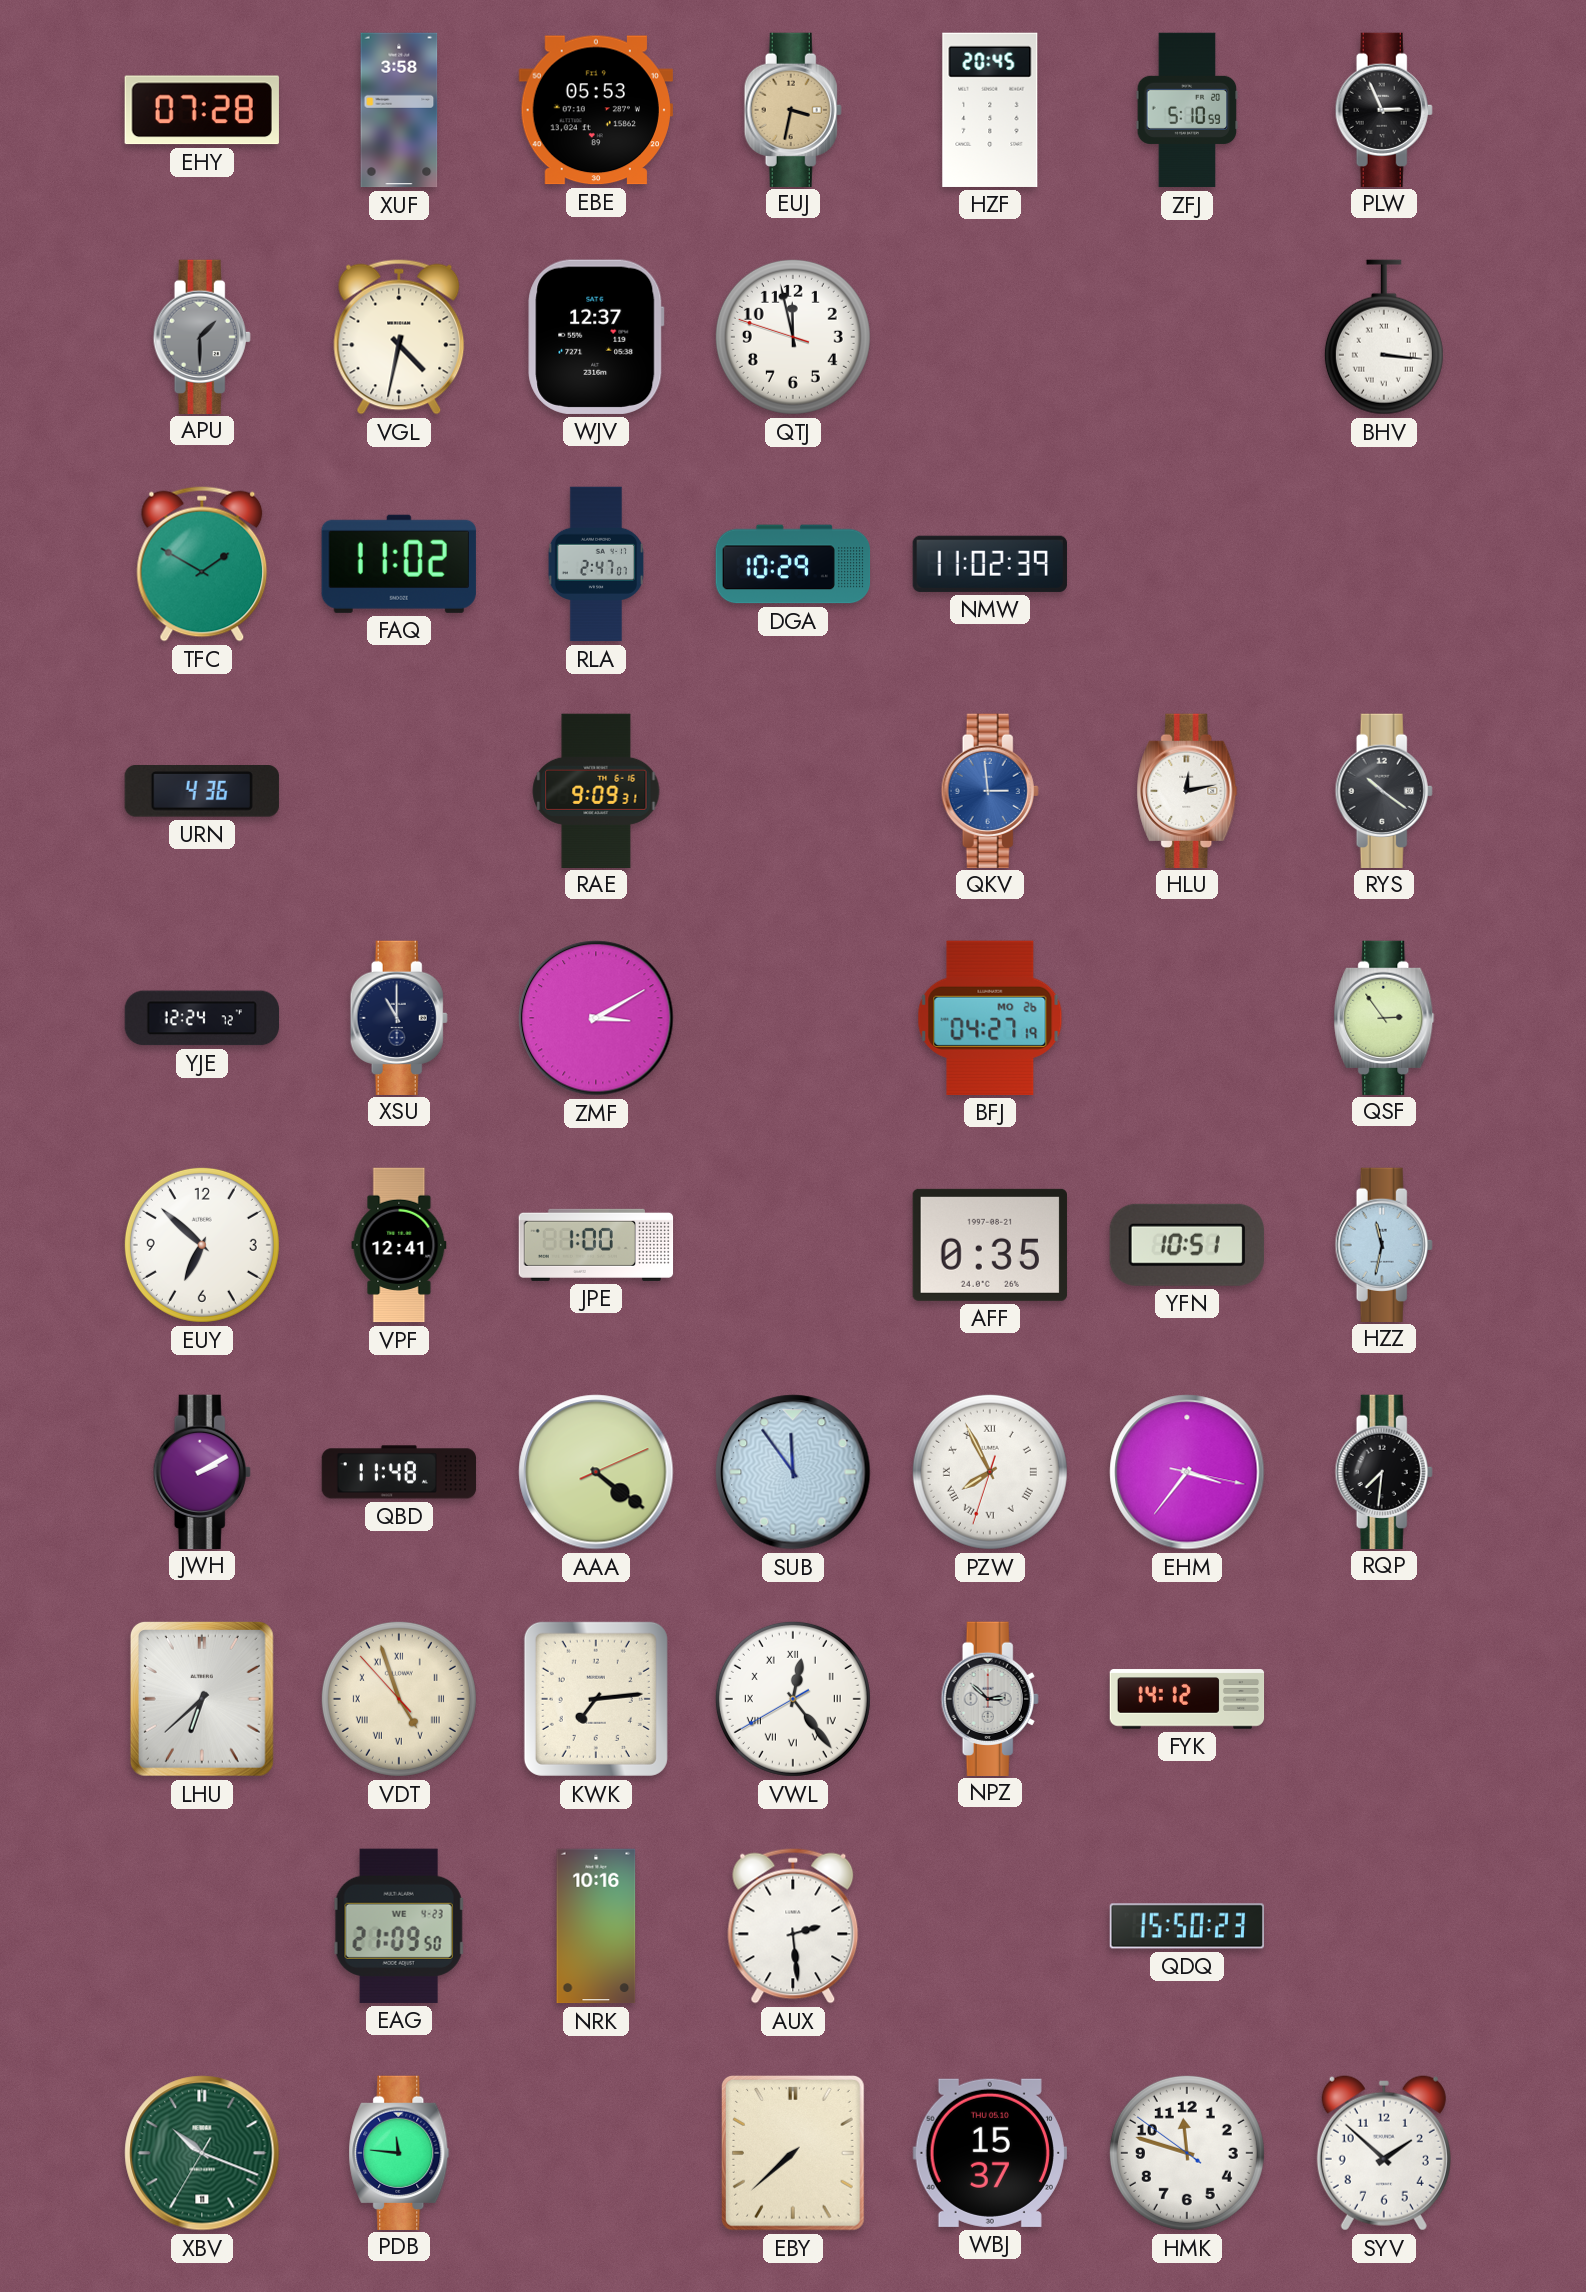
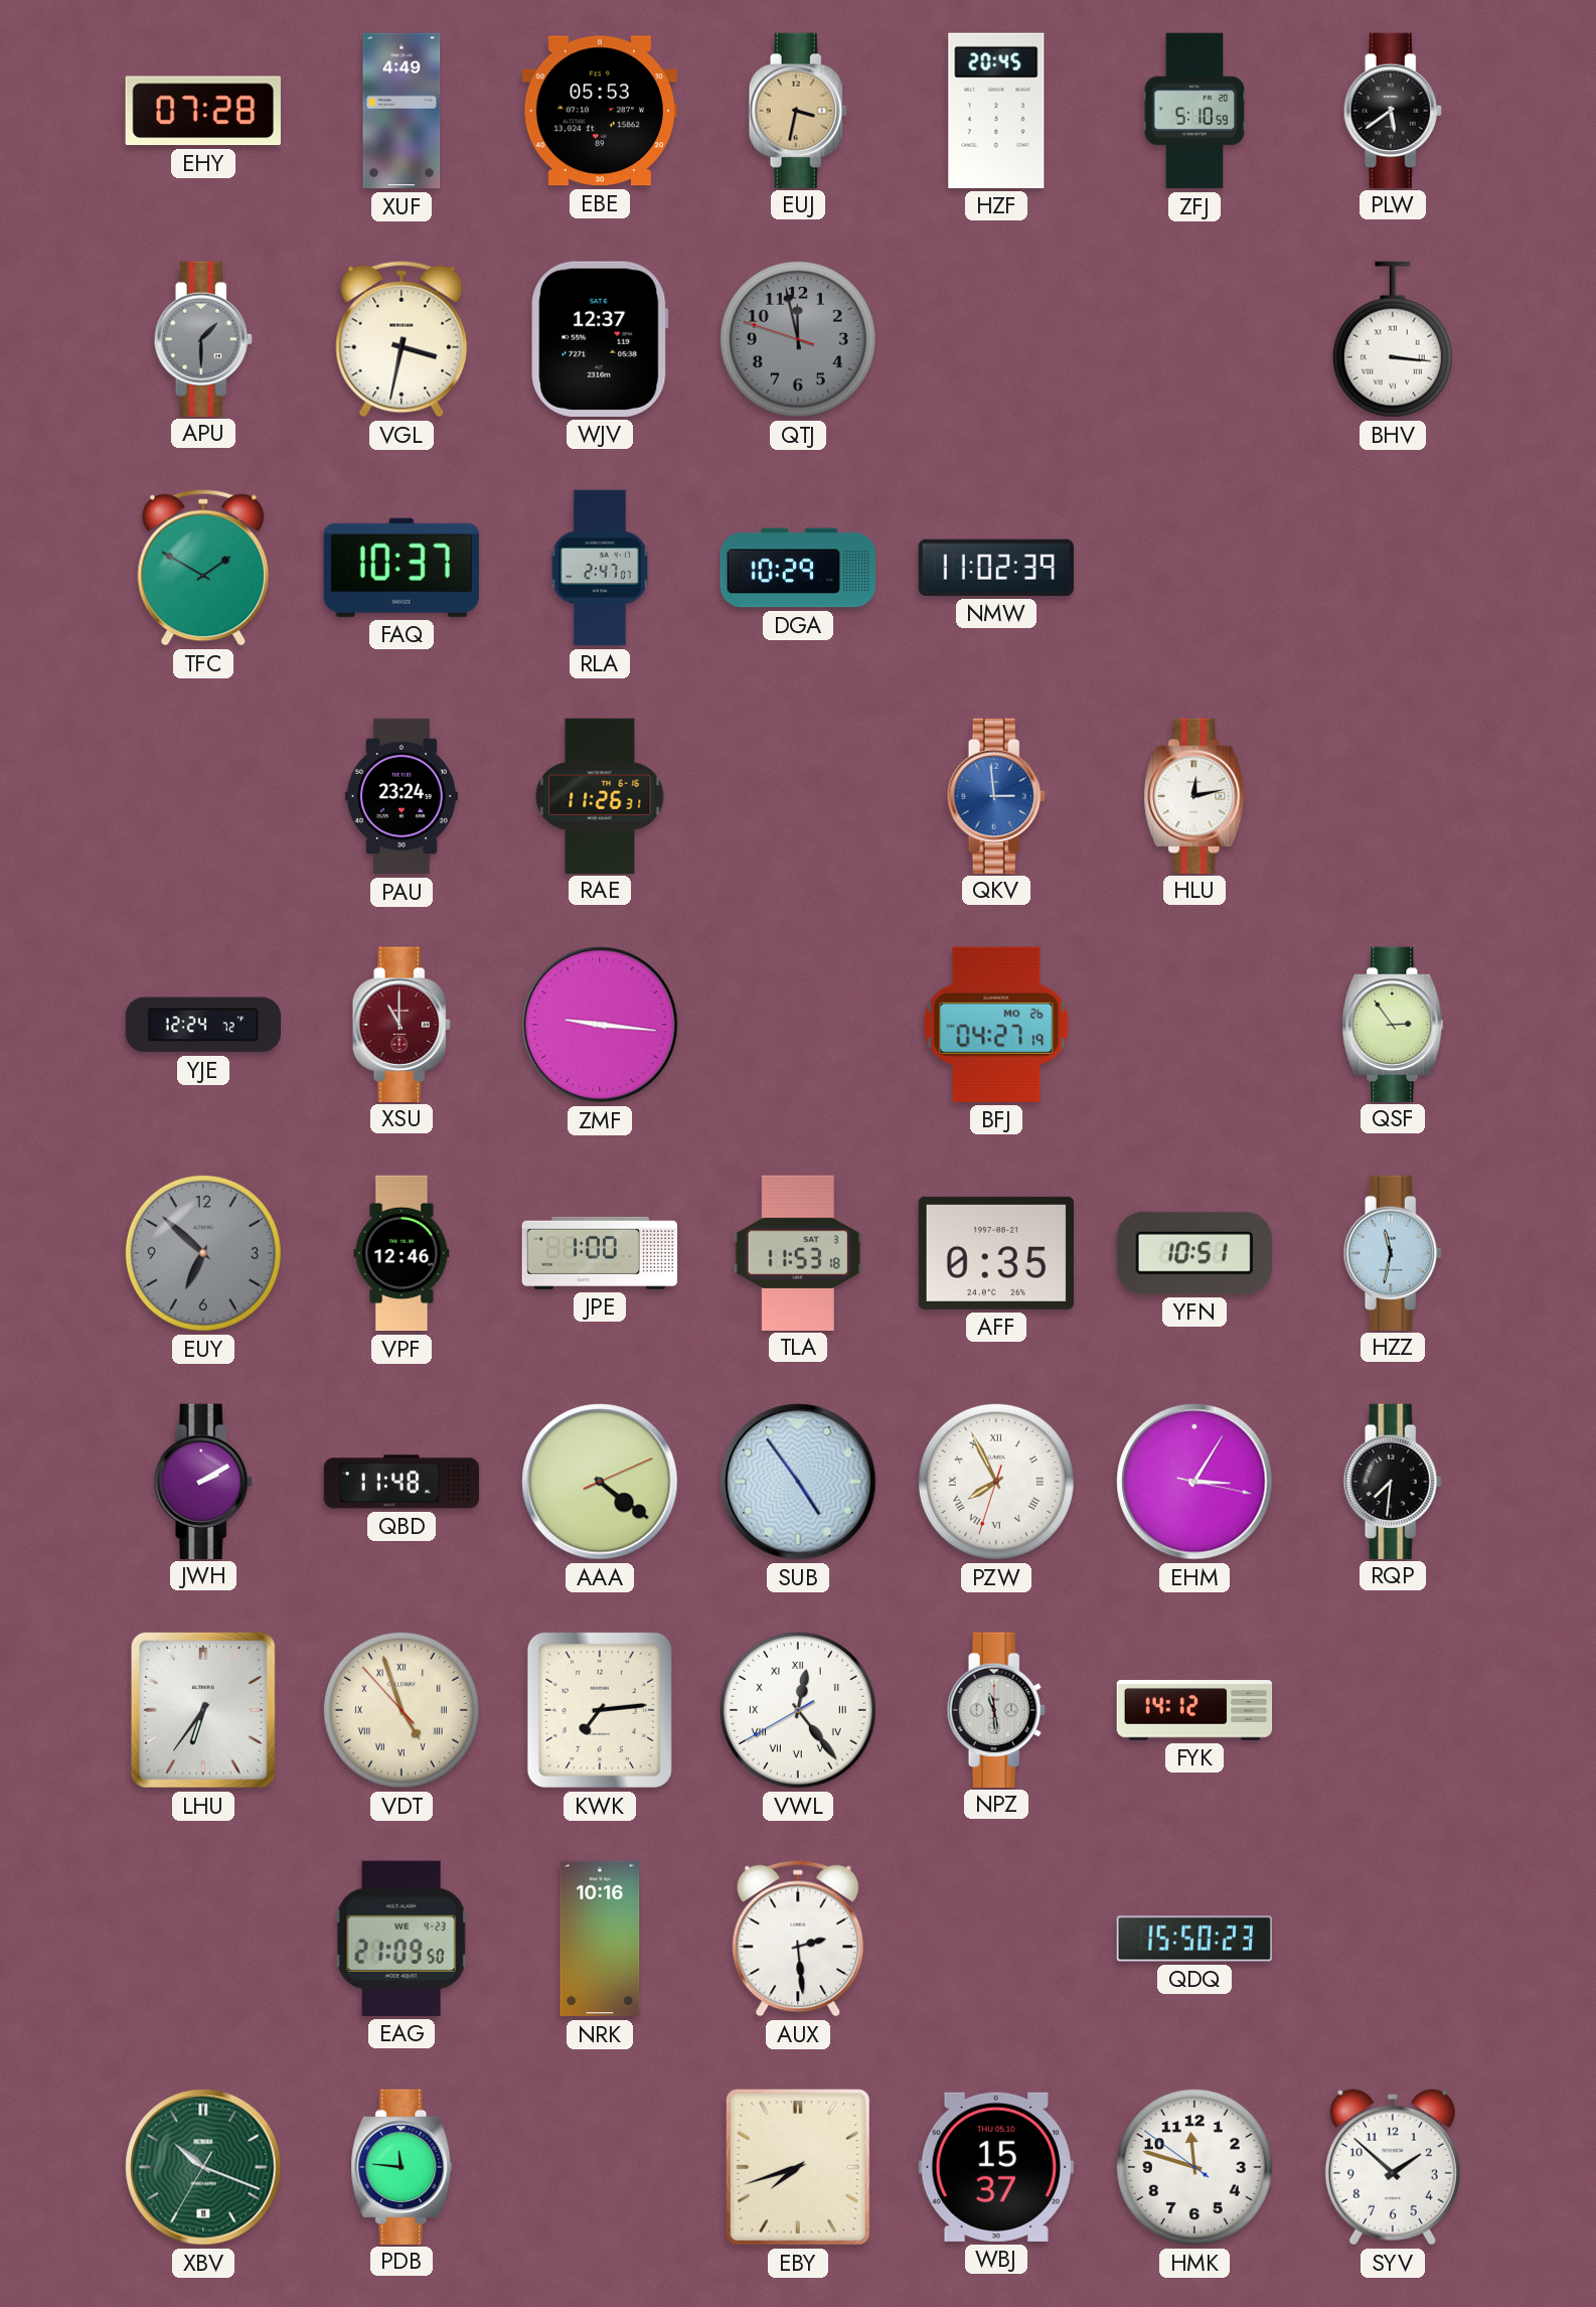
XUF: 3:58 -> 4:49 (402, 111)
PLW: 2:56 -> 5:39 (1393, 110)
VGL: 4:32 -> 3:32 (402, 339)
QTJ dial: white -> grey (798, 339)
FAQ: 11:02 -> 10:37 (402, 568)
URN: 4:36 -> none (202, 792)
PAU: none -> 23:24 (402, 796)
RAE: 9:09 -> 11:26 (600, 795)
RYS: 10:21 -> none (1384, 790)
XSU dial: navy -> burgundy (402, 1024)
ZMF: 3:10 -> 9:16 (600, 1025)
EUY dial: white -> grey (203, 1253)
VPF: 12:41 -> 12:46 (402, 1253)
TLA: none -> 11:53 (798, 1252)
SUB: 11:54 -> 4:54 (798, 1482)
EHM: 3:36 -> 3:05 (1194, 1482)
LHU: 6:38 -> 6:36 (203, 1710)
NPZ: 2:52 -> 11:29 (996, 1709)
EBY: 7:38 -> 7:42 (798, 2167)
